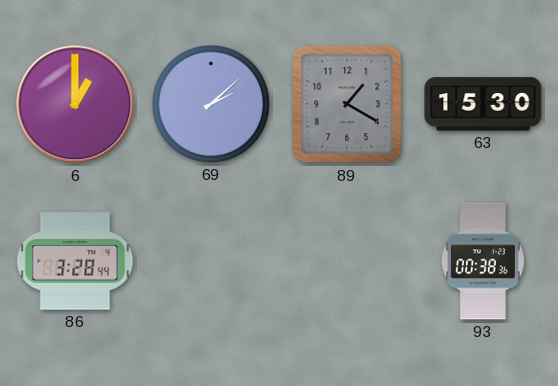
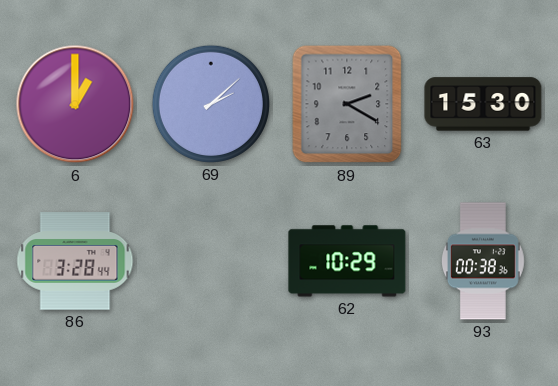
89: 1:20 -> 2:20 (347, 104)
62: none -> 10:29 (347, 261)
